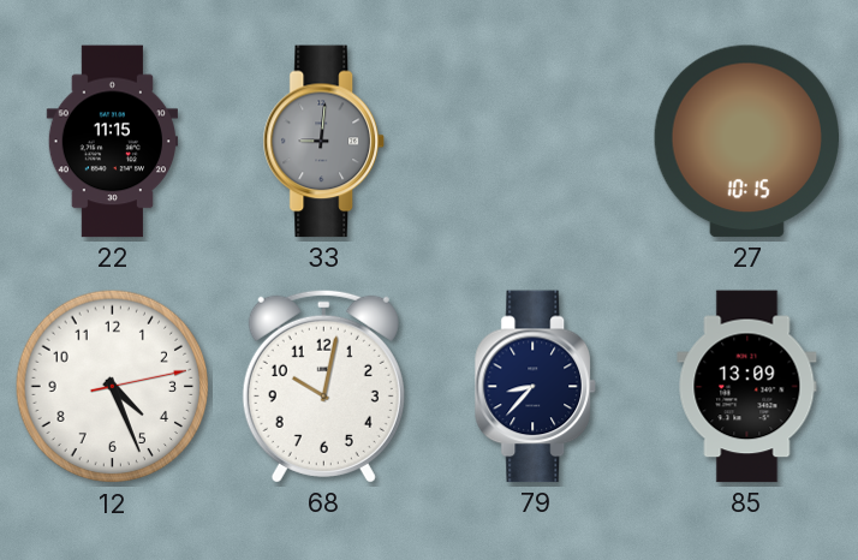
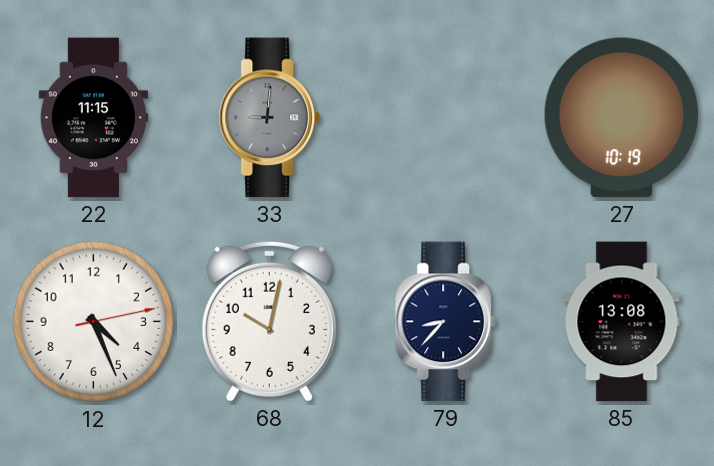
27: 10:15 -> 10:19 (621, 118)
85: 13:09 -> 13:08 (622, 322)
